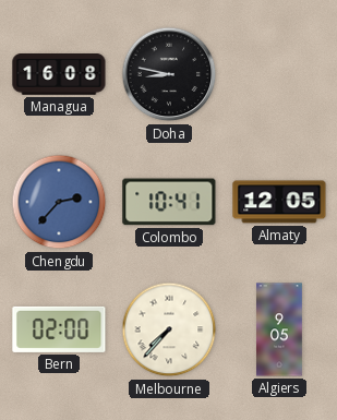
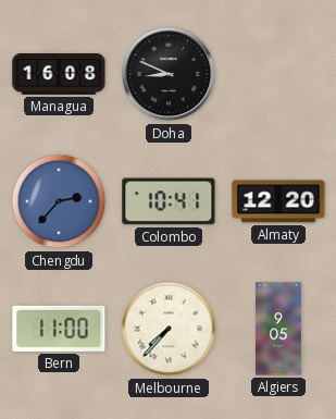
Doha: 8:47 -> 8:49 (169, 74)
Almaty: 12:05 -> 12:20 (278, 201)
Bern: 02:00 -> 11:00 (59, 329)
